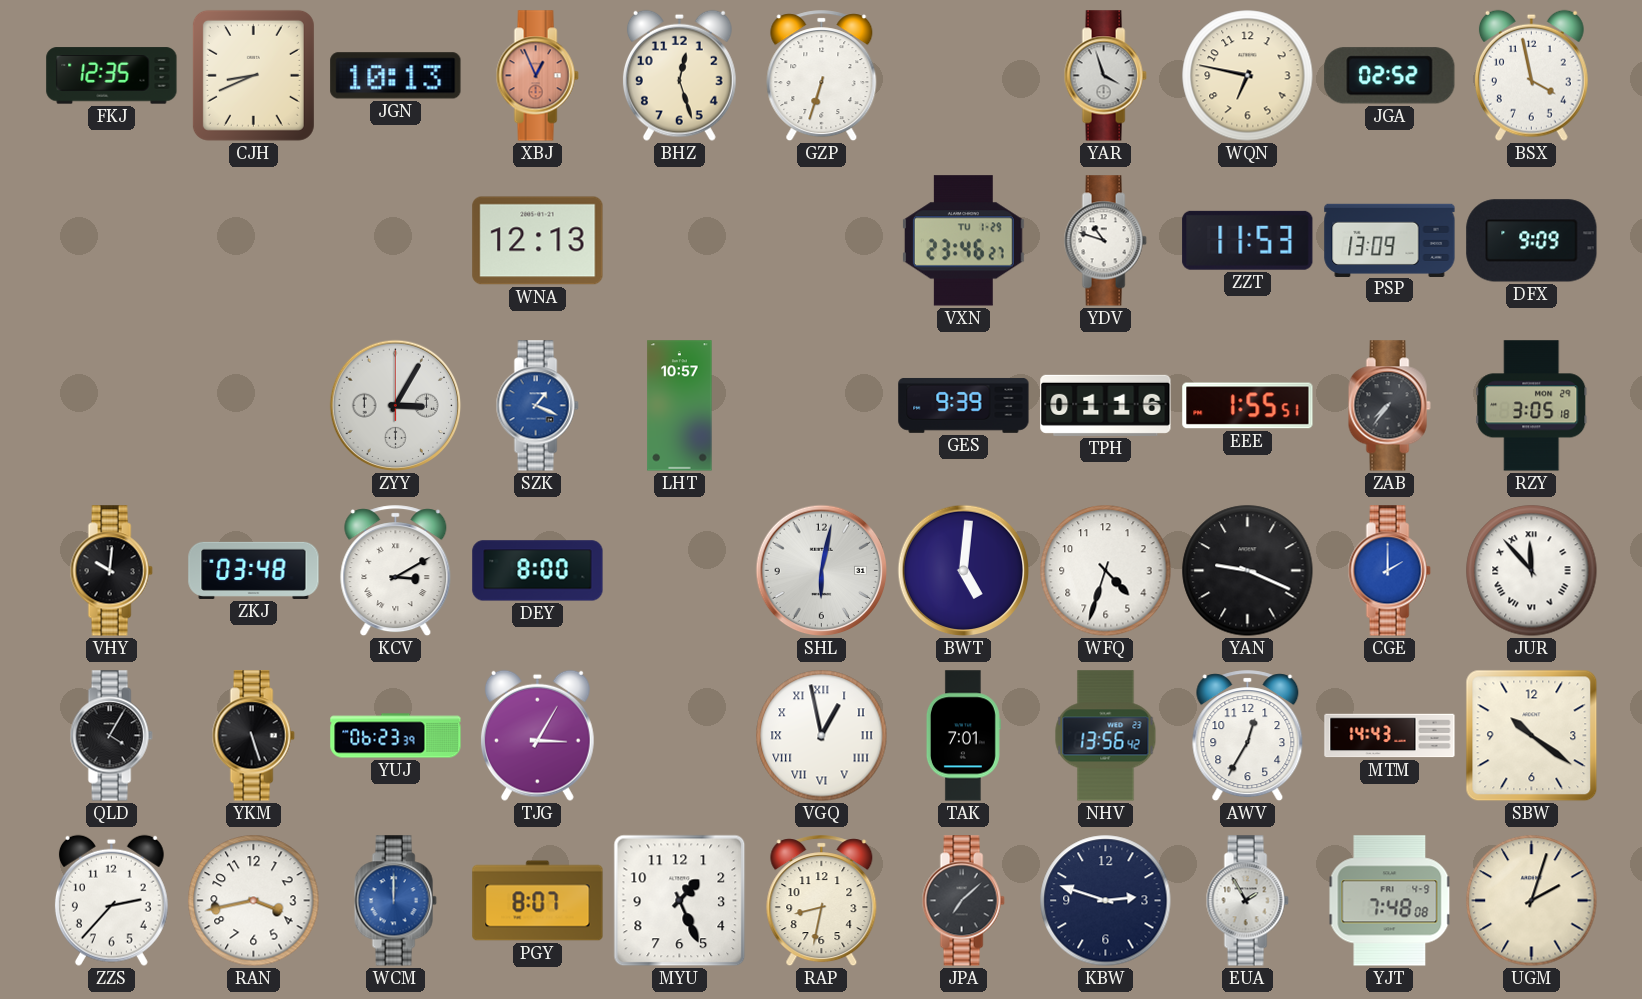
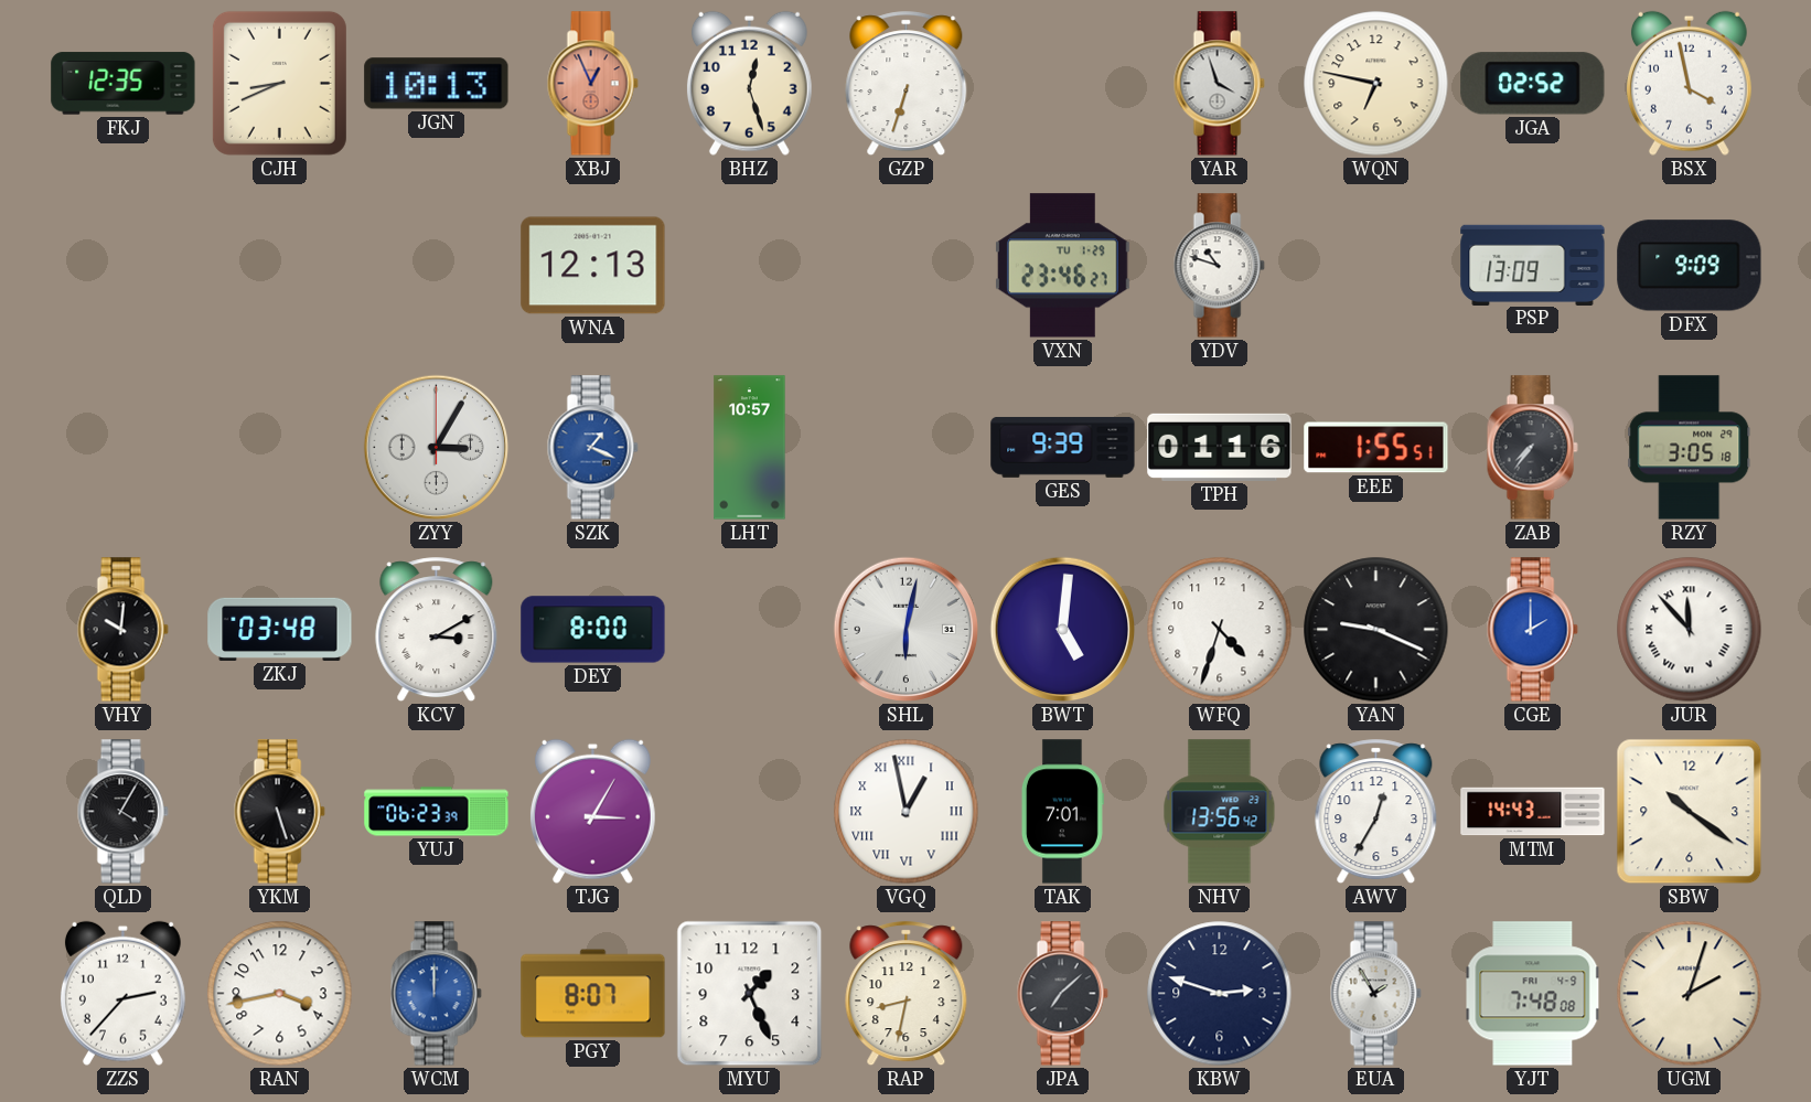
ZZT: 11:53 -> none (1248, 240)
